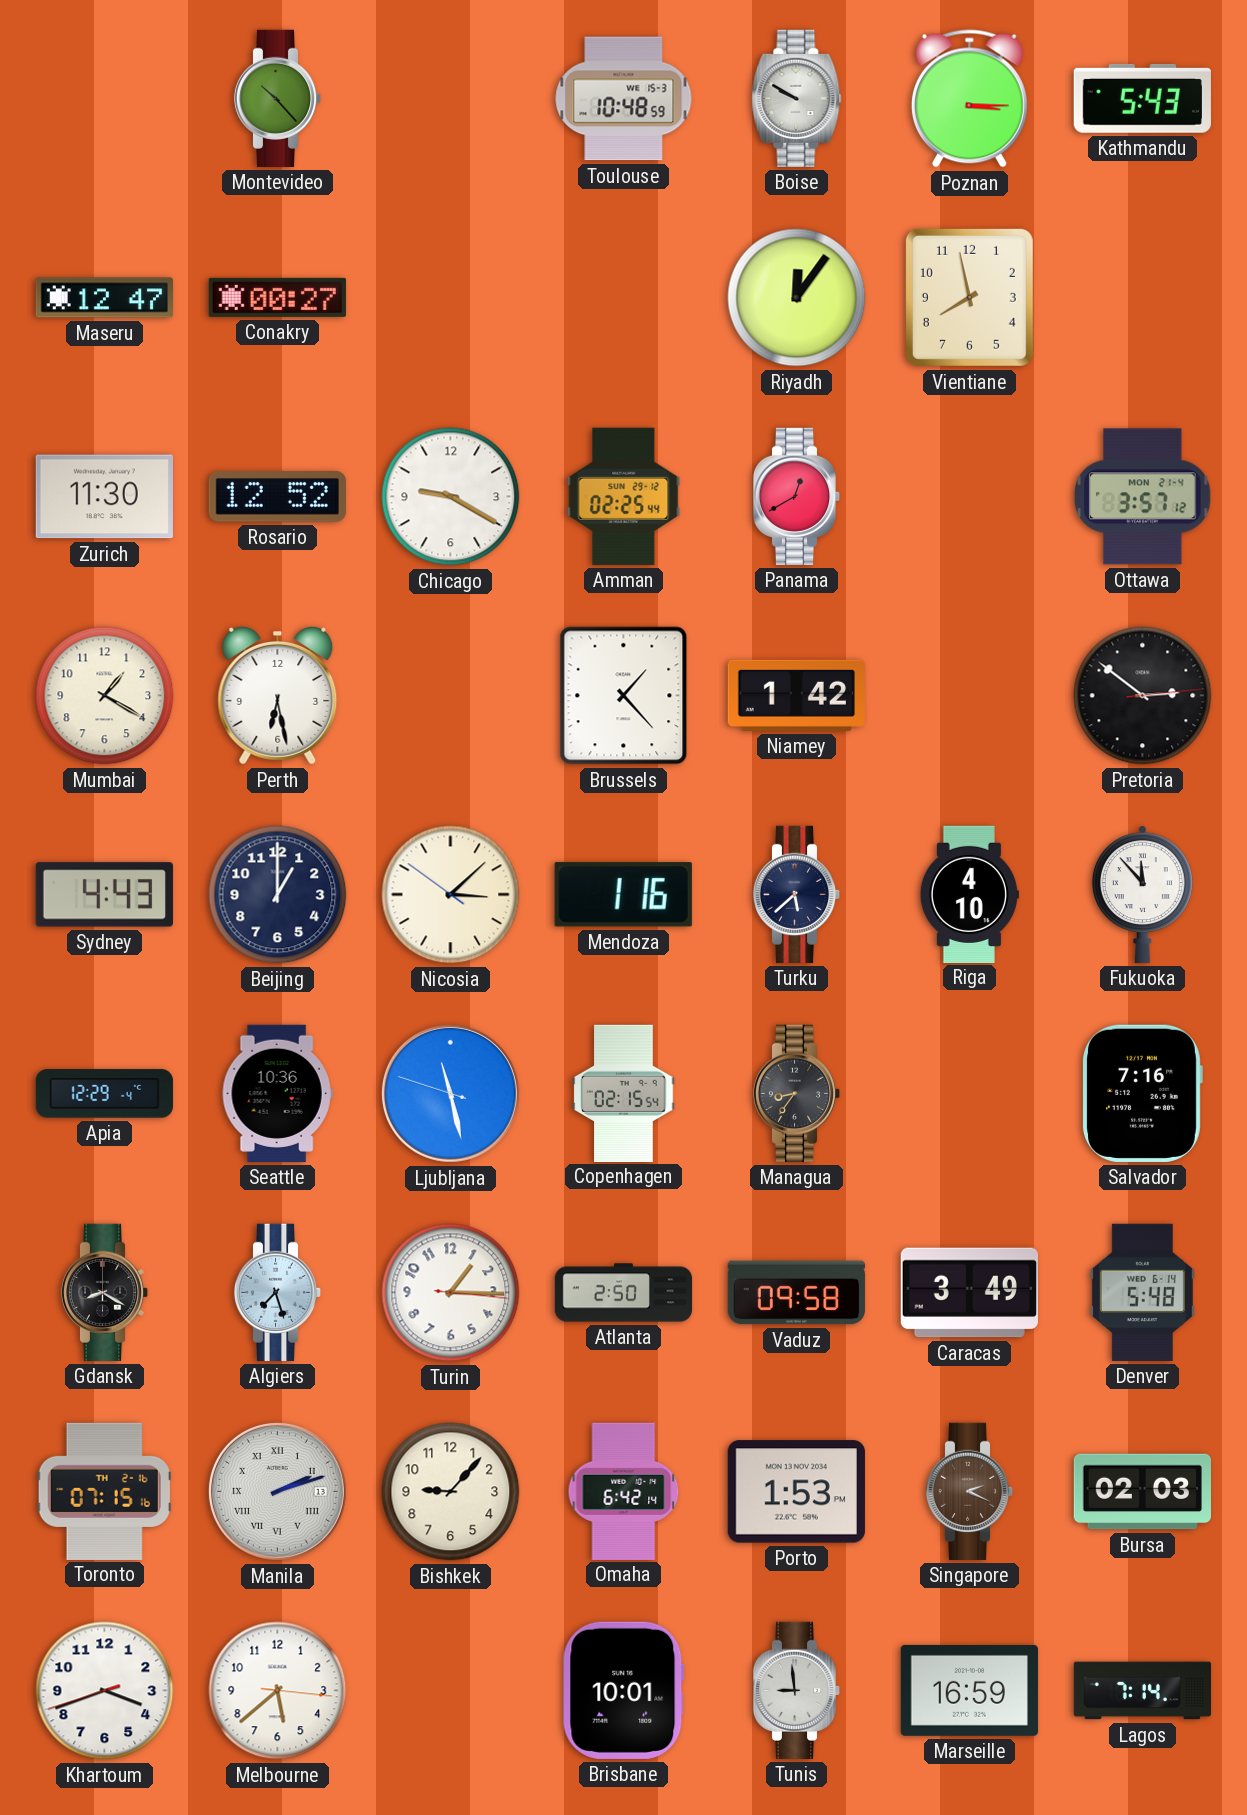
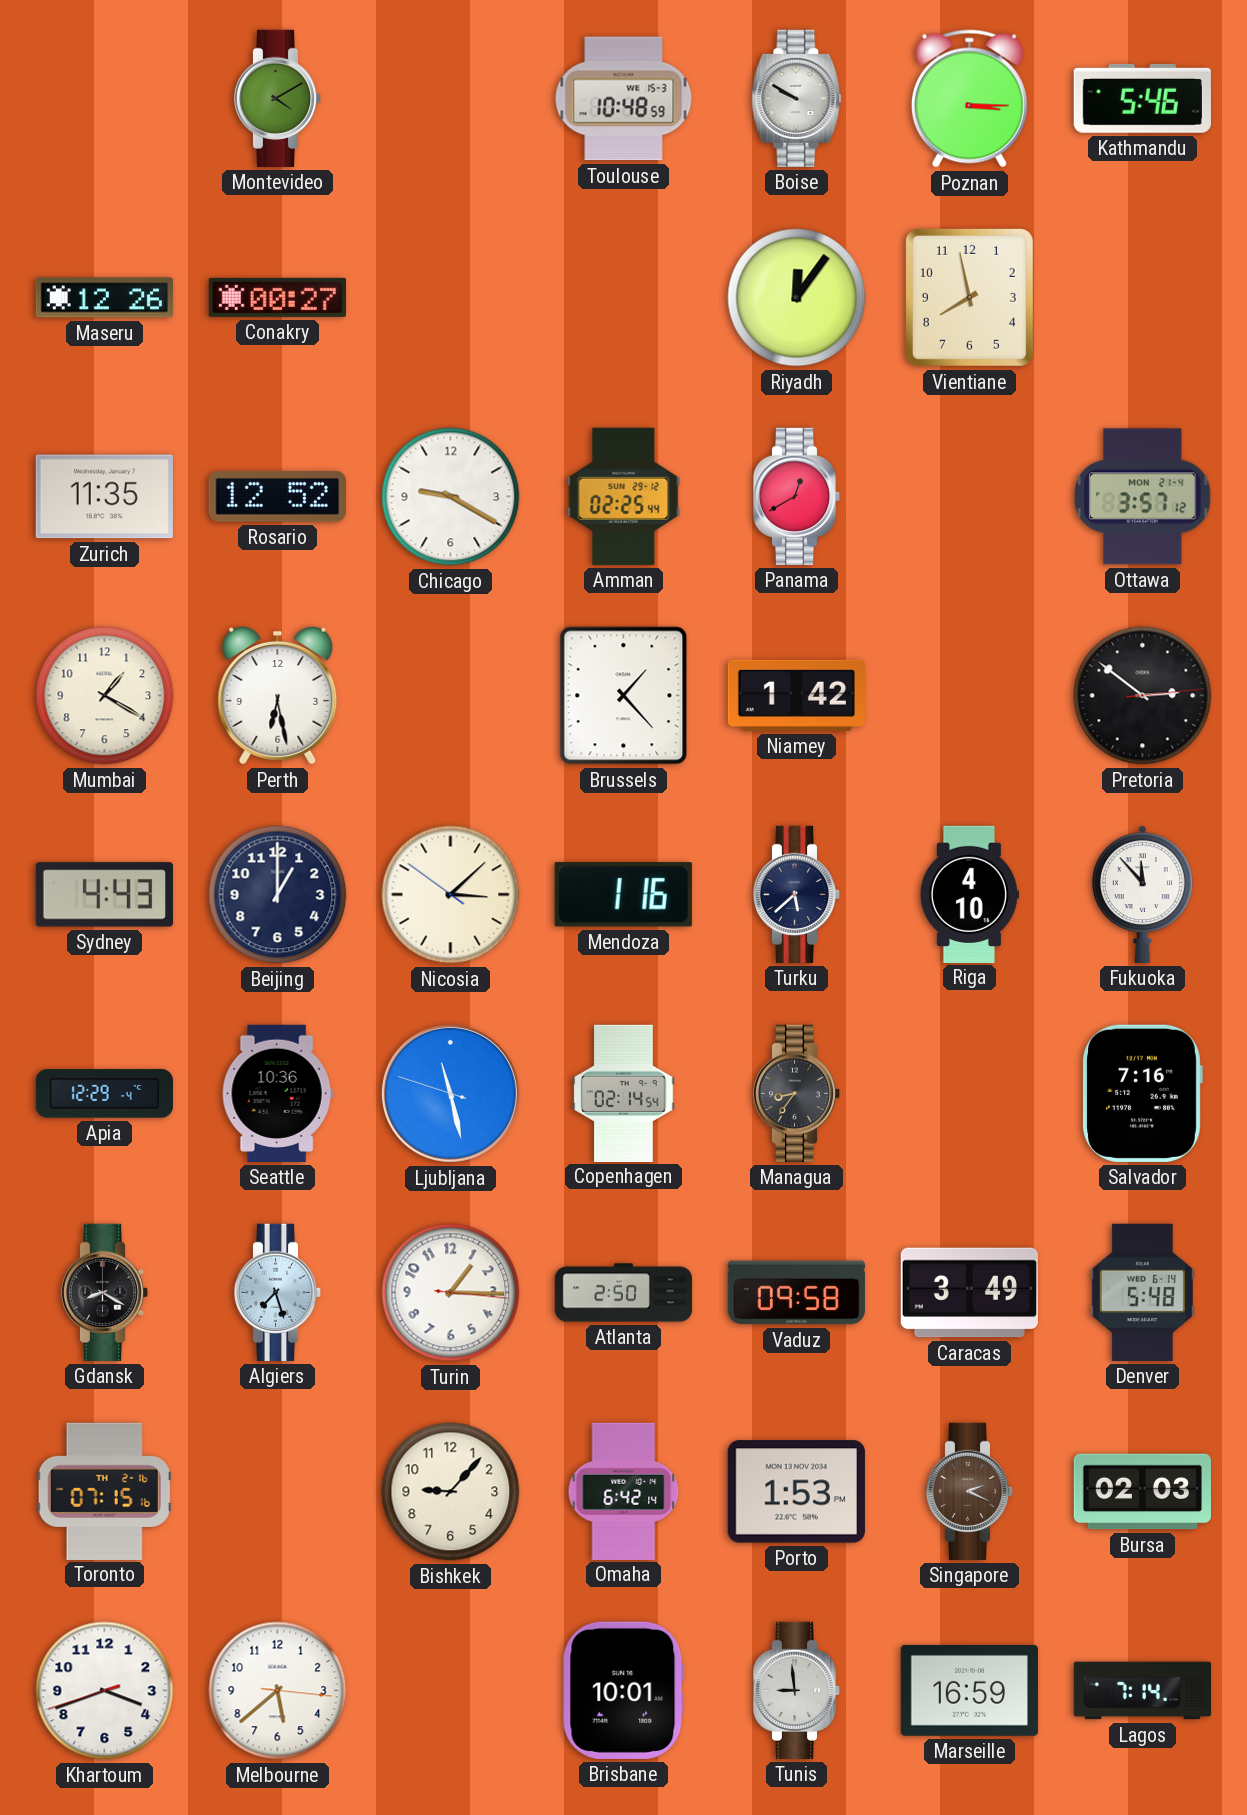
Montevideo: 10:23 -> 4:10 (278, 98)
Kathmandu: 5:43 -> 5:46 (1142, 98)
Maseru: 12:47 -> 12:26 (104, 298)
Zurich: 11:30 -> 11:35 (104, 497)
Copenhagen: 02:15 -> 02:14 (624, 1093)
Manila: 2:12 -> none (277, 1491)
